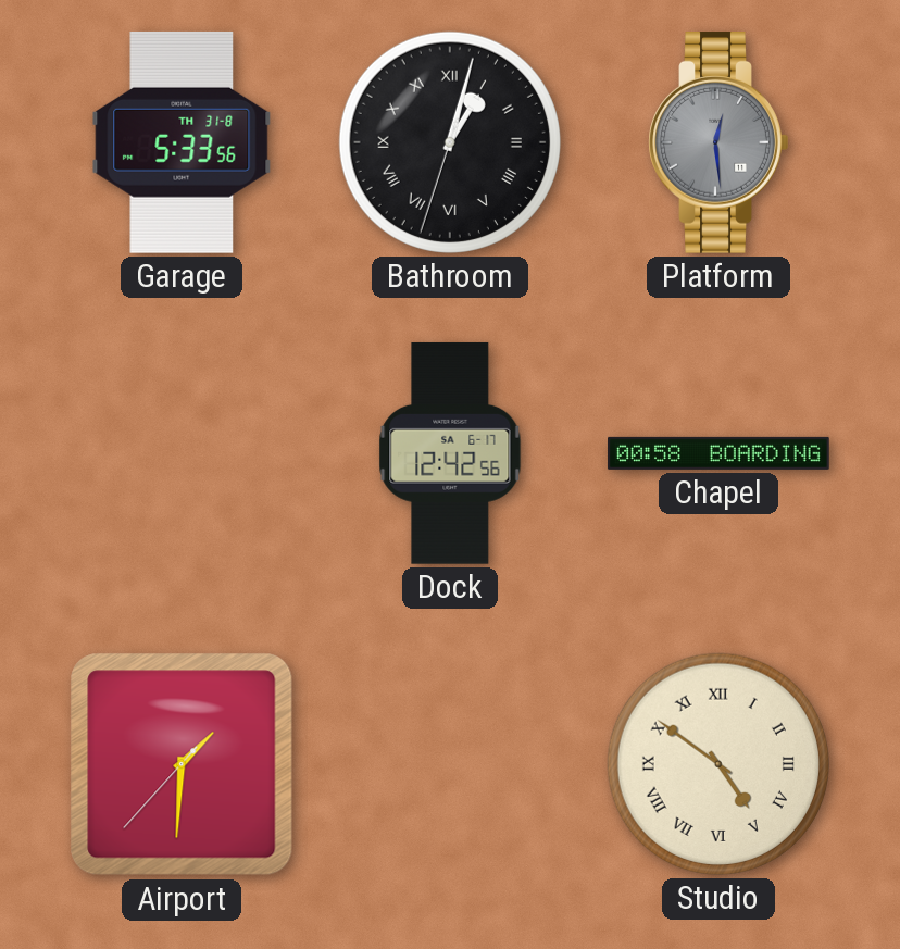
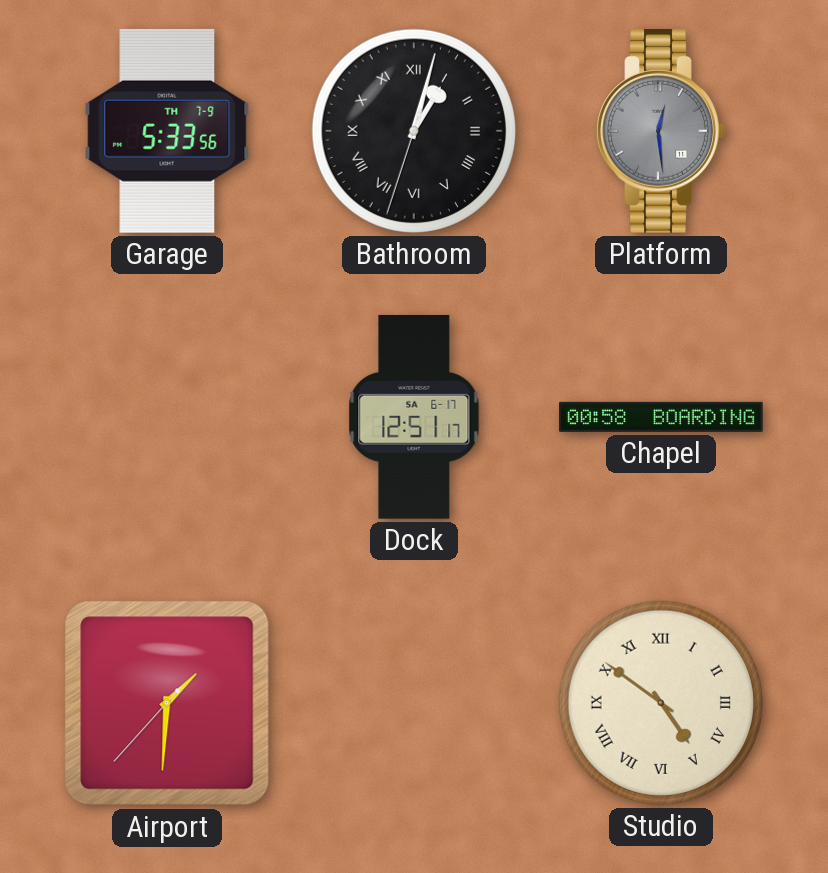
Garage date: TH 31-8 -> TH 7-9 (167, 131)
Dock: 12:42 -> 12:51 (414, 417)
